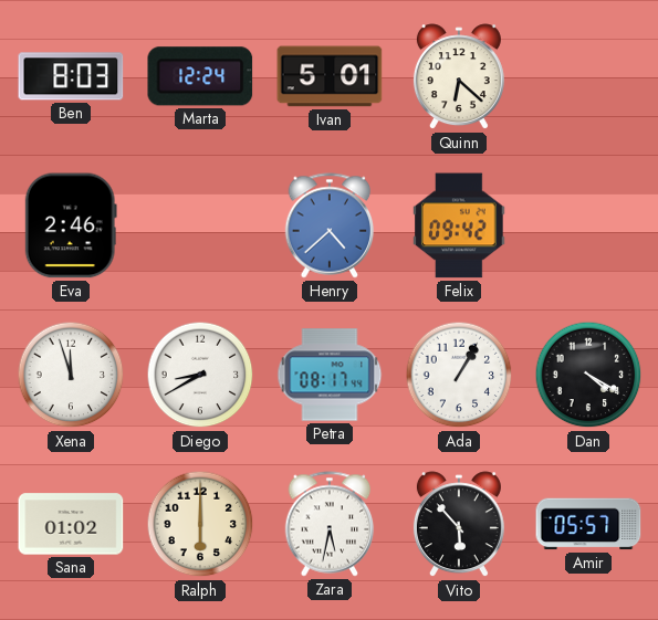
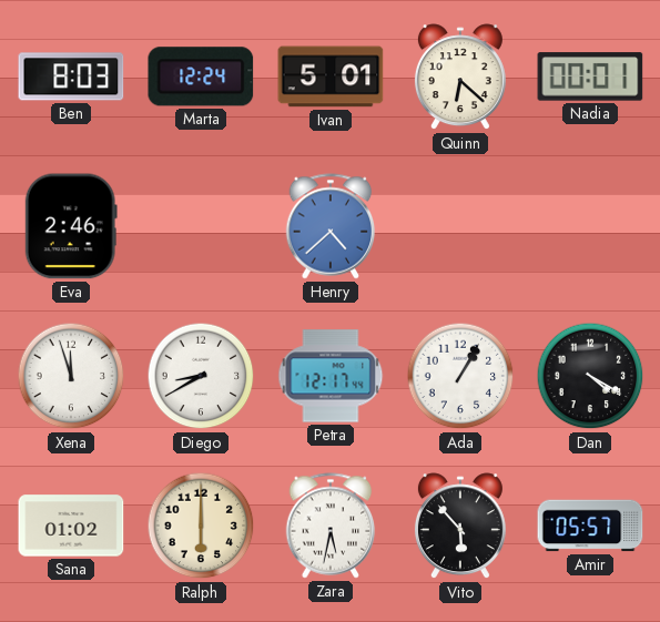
Nadia: none -> 00:01 (590, 77)
Felix: 09:42 -> none (459, 225)
Petra: 08:17 -> 12:17 (331, 376)
